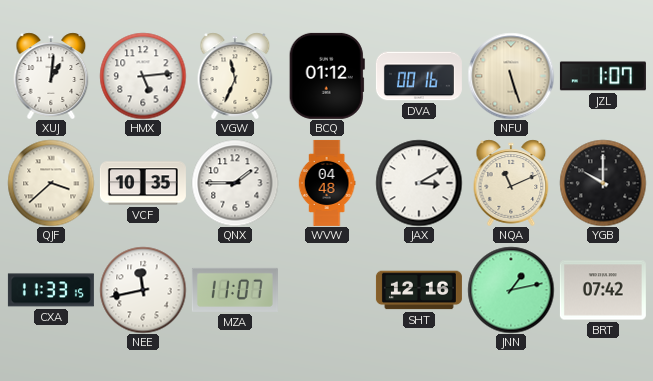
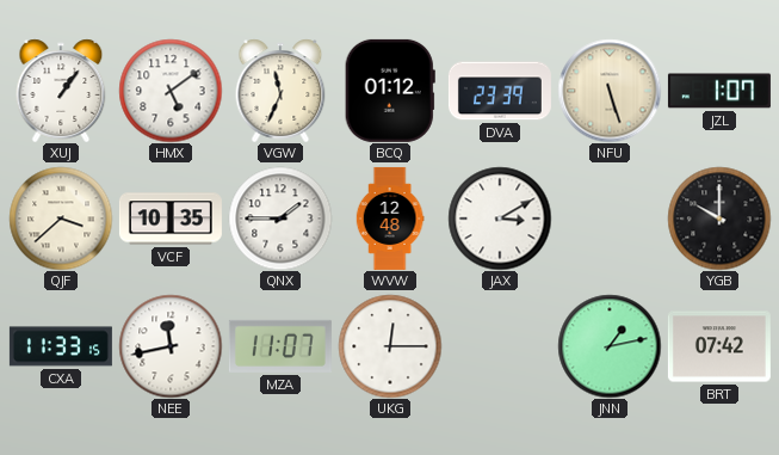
XUJ: 1:01 -> 1:06 (61, 91)
HMX: 5:14 -> 5:09 (171, 91)
DVA: 00:16 -> 23:39 (500, 91)
WVW: 04:48 -> 12:48 (390, 219)
NQA: 11:11 -> none (511, 183)
UKG: none -> 12:15 (390, 346)
SHT: 12:16 -> none (419, 290)
